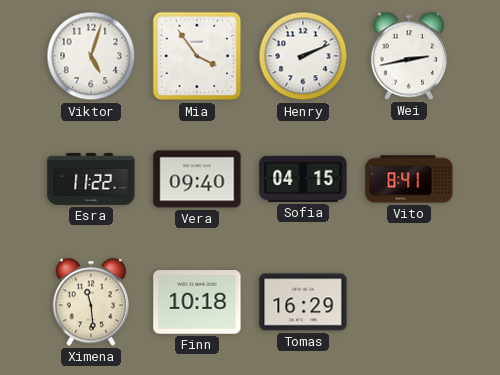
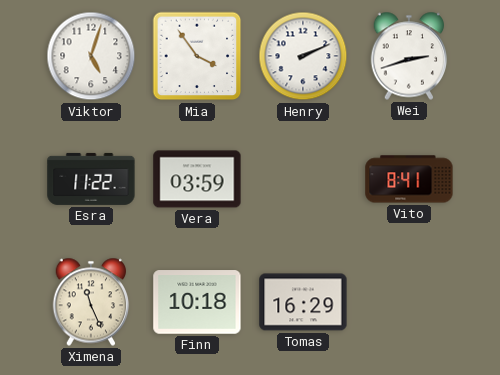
Wei: 2:43 -> 2:42 (409, 56)
Vera: 09:40 -> 03:59 (197, 179)
Sofia: 04:15 -> none (303, 179)
Ximena: 11:29 -> 11:26 (91, 302)
